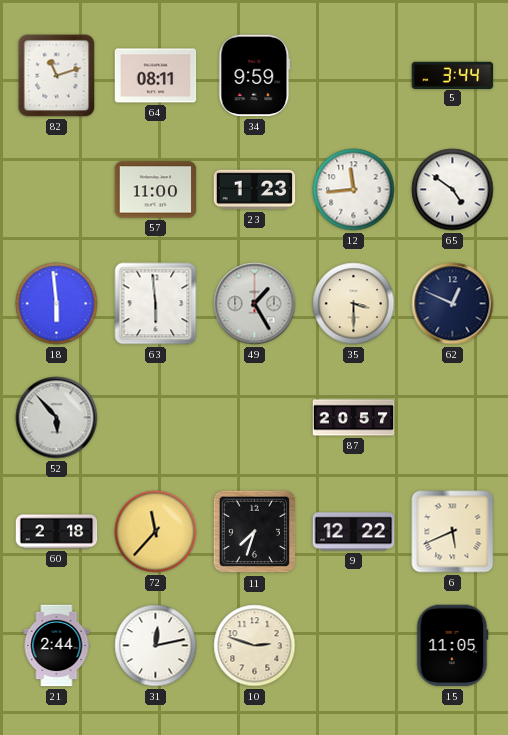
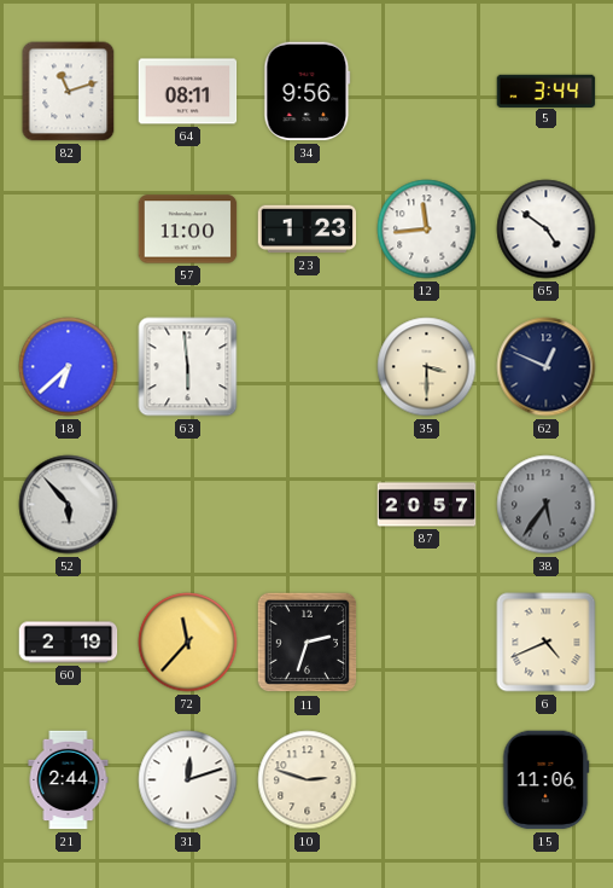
34: 9:59 -> 9:56 (308, 92)
18: 5:59 -> 6:38 (69, 367)
49: 1:25 -> none (255, 304)
38: none -> 5:36 (547, 505)
60: 2:18 -> 2:19 (69, 643)
11: 7:33 -> 2:33 (308, 643)
9: 12:22 -> none (354, 532)
6: 5:41 -> 4:41 (547, 643)
31: 12:13 -> 12:12 (188, 780)
15: 11:05 -> 11:06 (545, 780)
